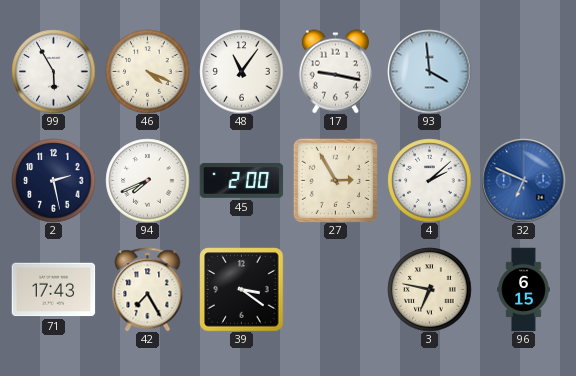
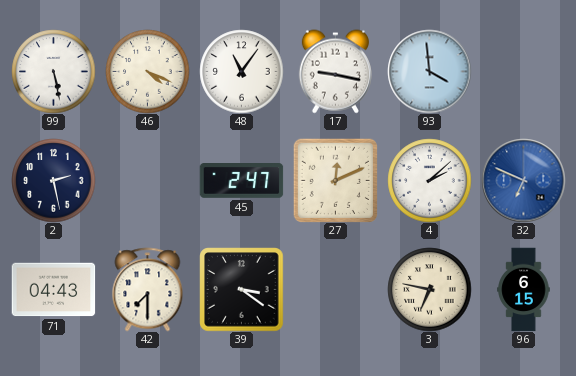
99: 5:55 -> 5:28 (53, 71)
94: 7:41 -> none (147, 180)
45: 2:00 -> 2:47 (241, 181)
27: 2:55 -> 12:11 (335, 180)
71: 17:43 -> 04:43 (53, 290)
42: 7:25 -> 7:30 (148, 289)
